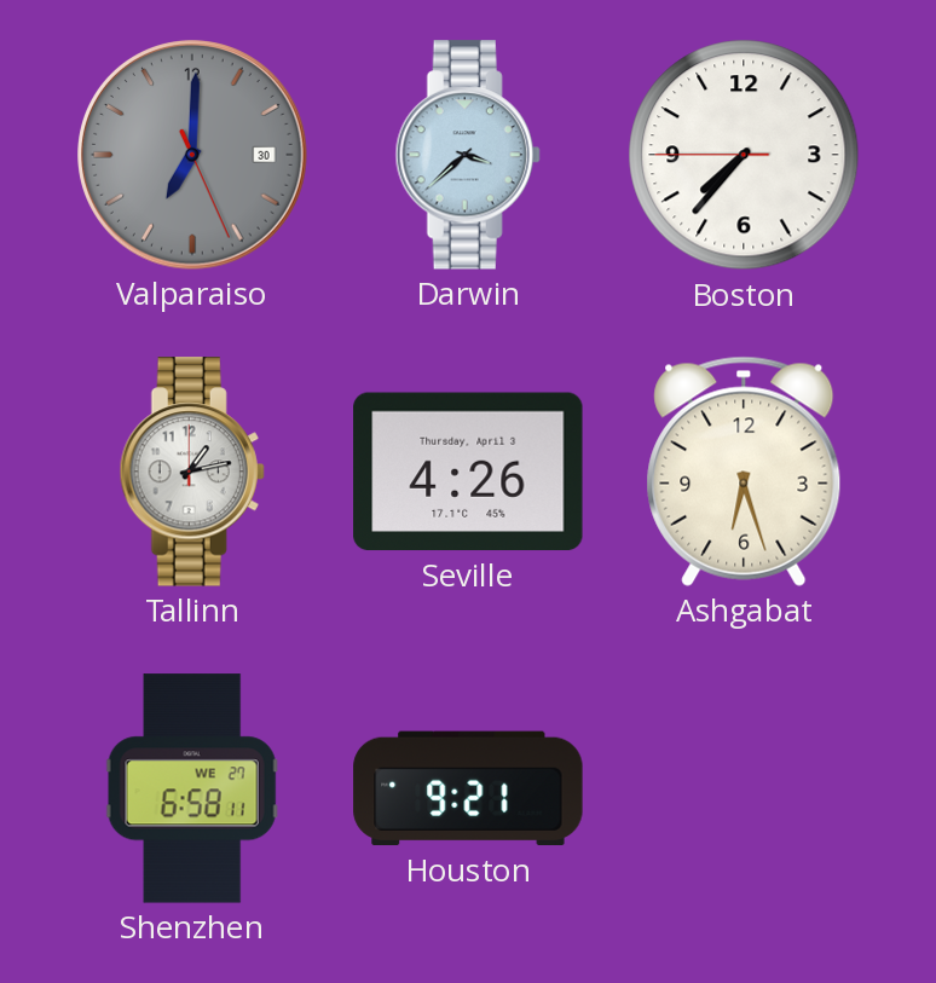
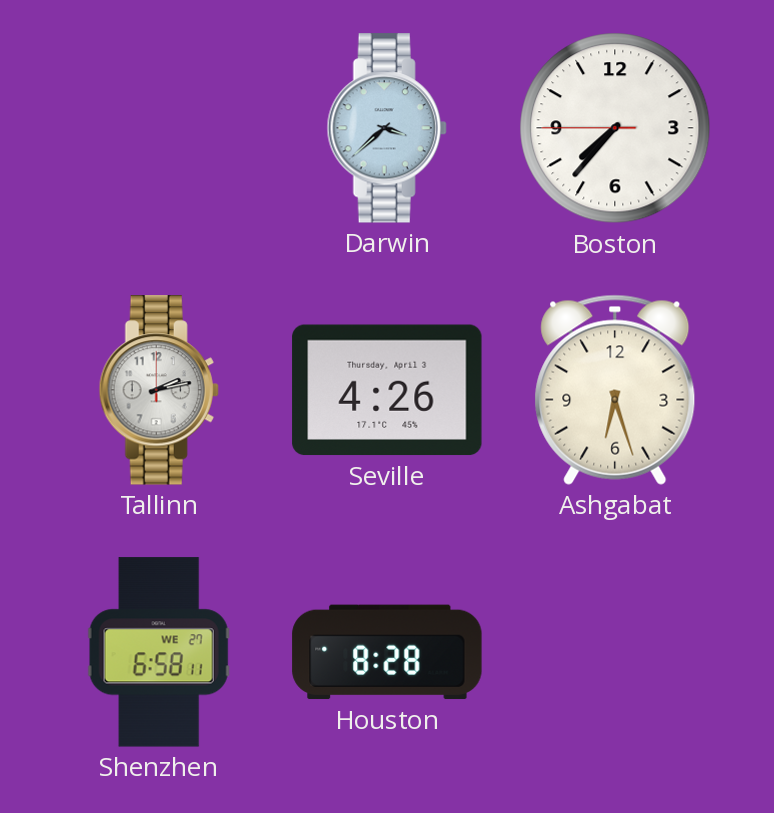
Valparaiso: 7:00 -> none (192, 155)
Tallinn: 1:13 -> 2:13 (159, 390)
Houston: 9:21 -> 8:28 (387, 652)
